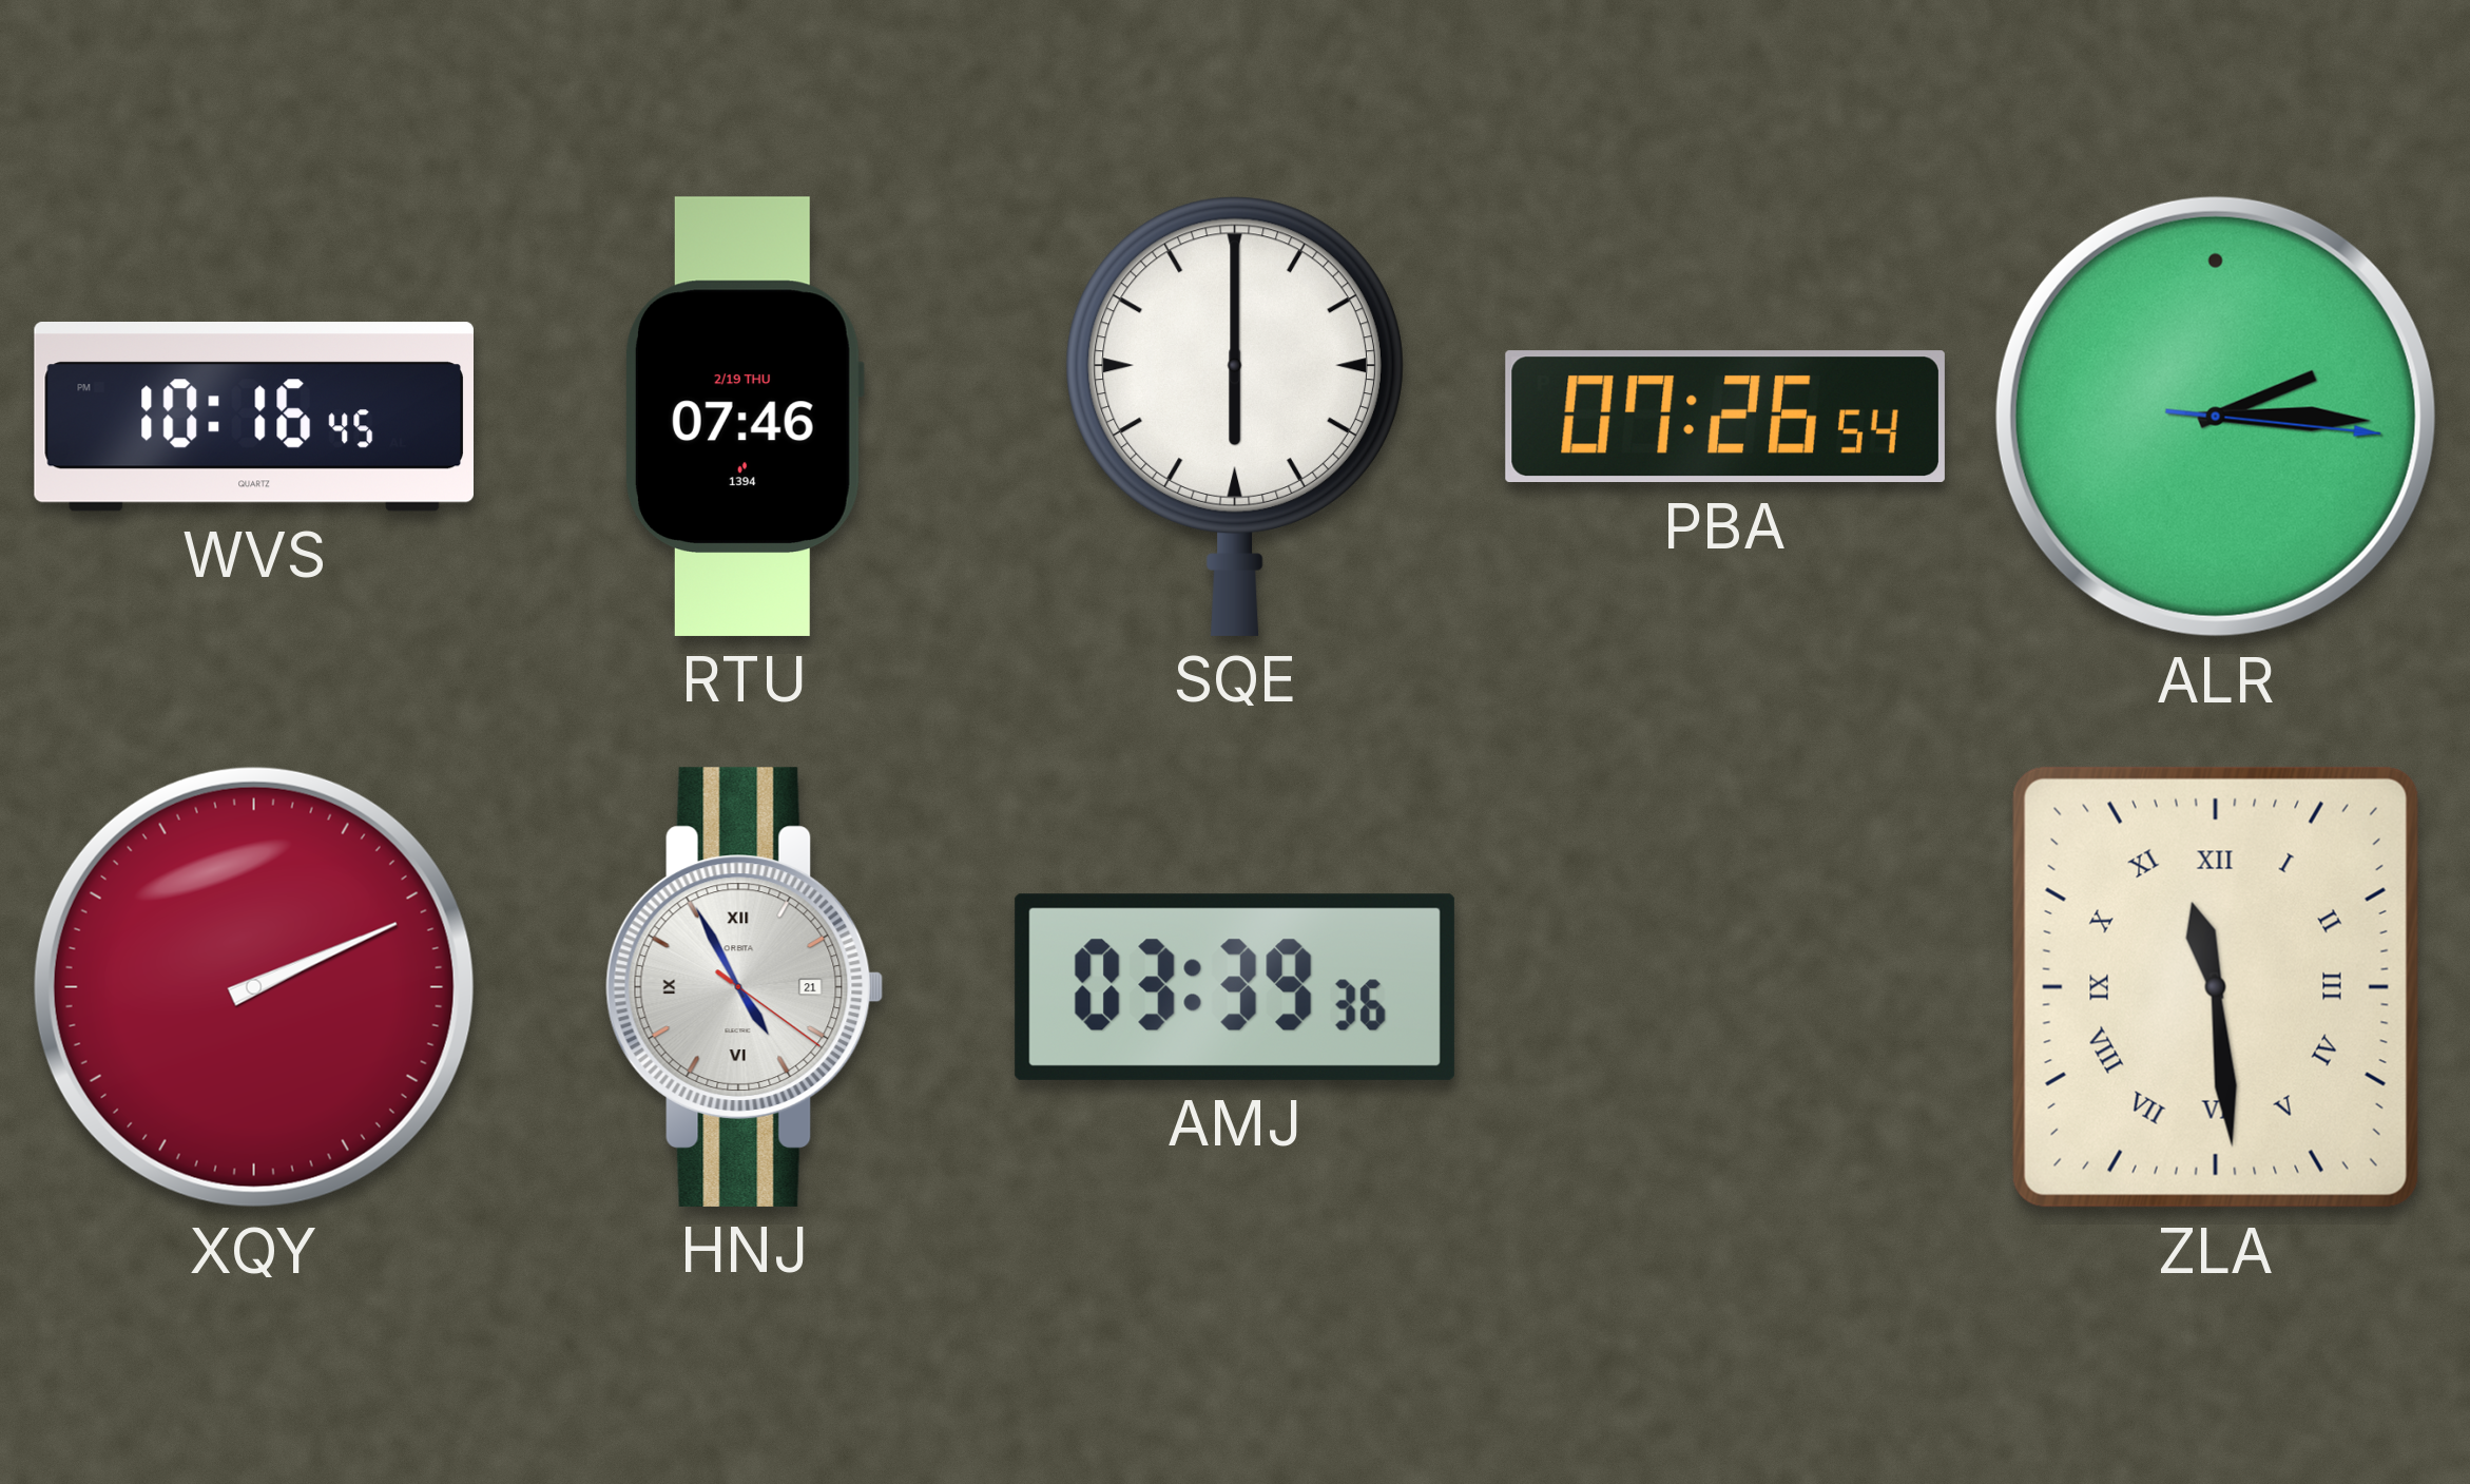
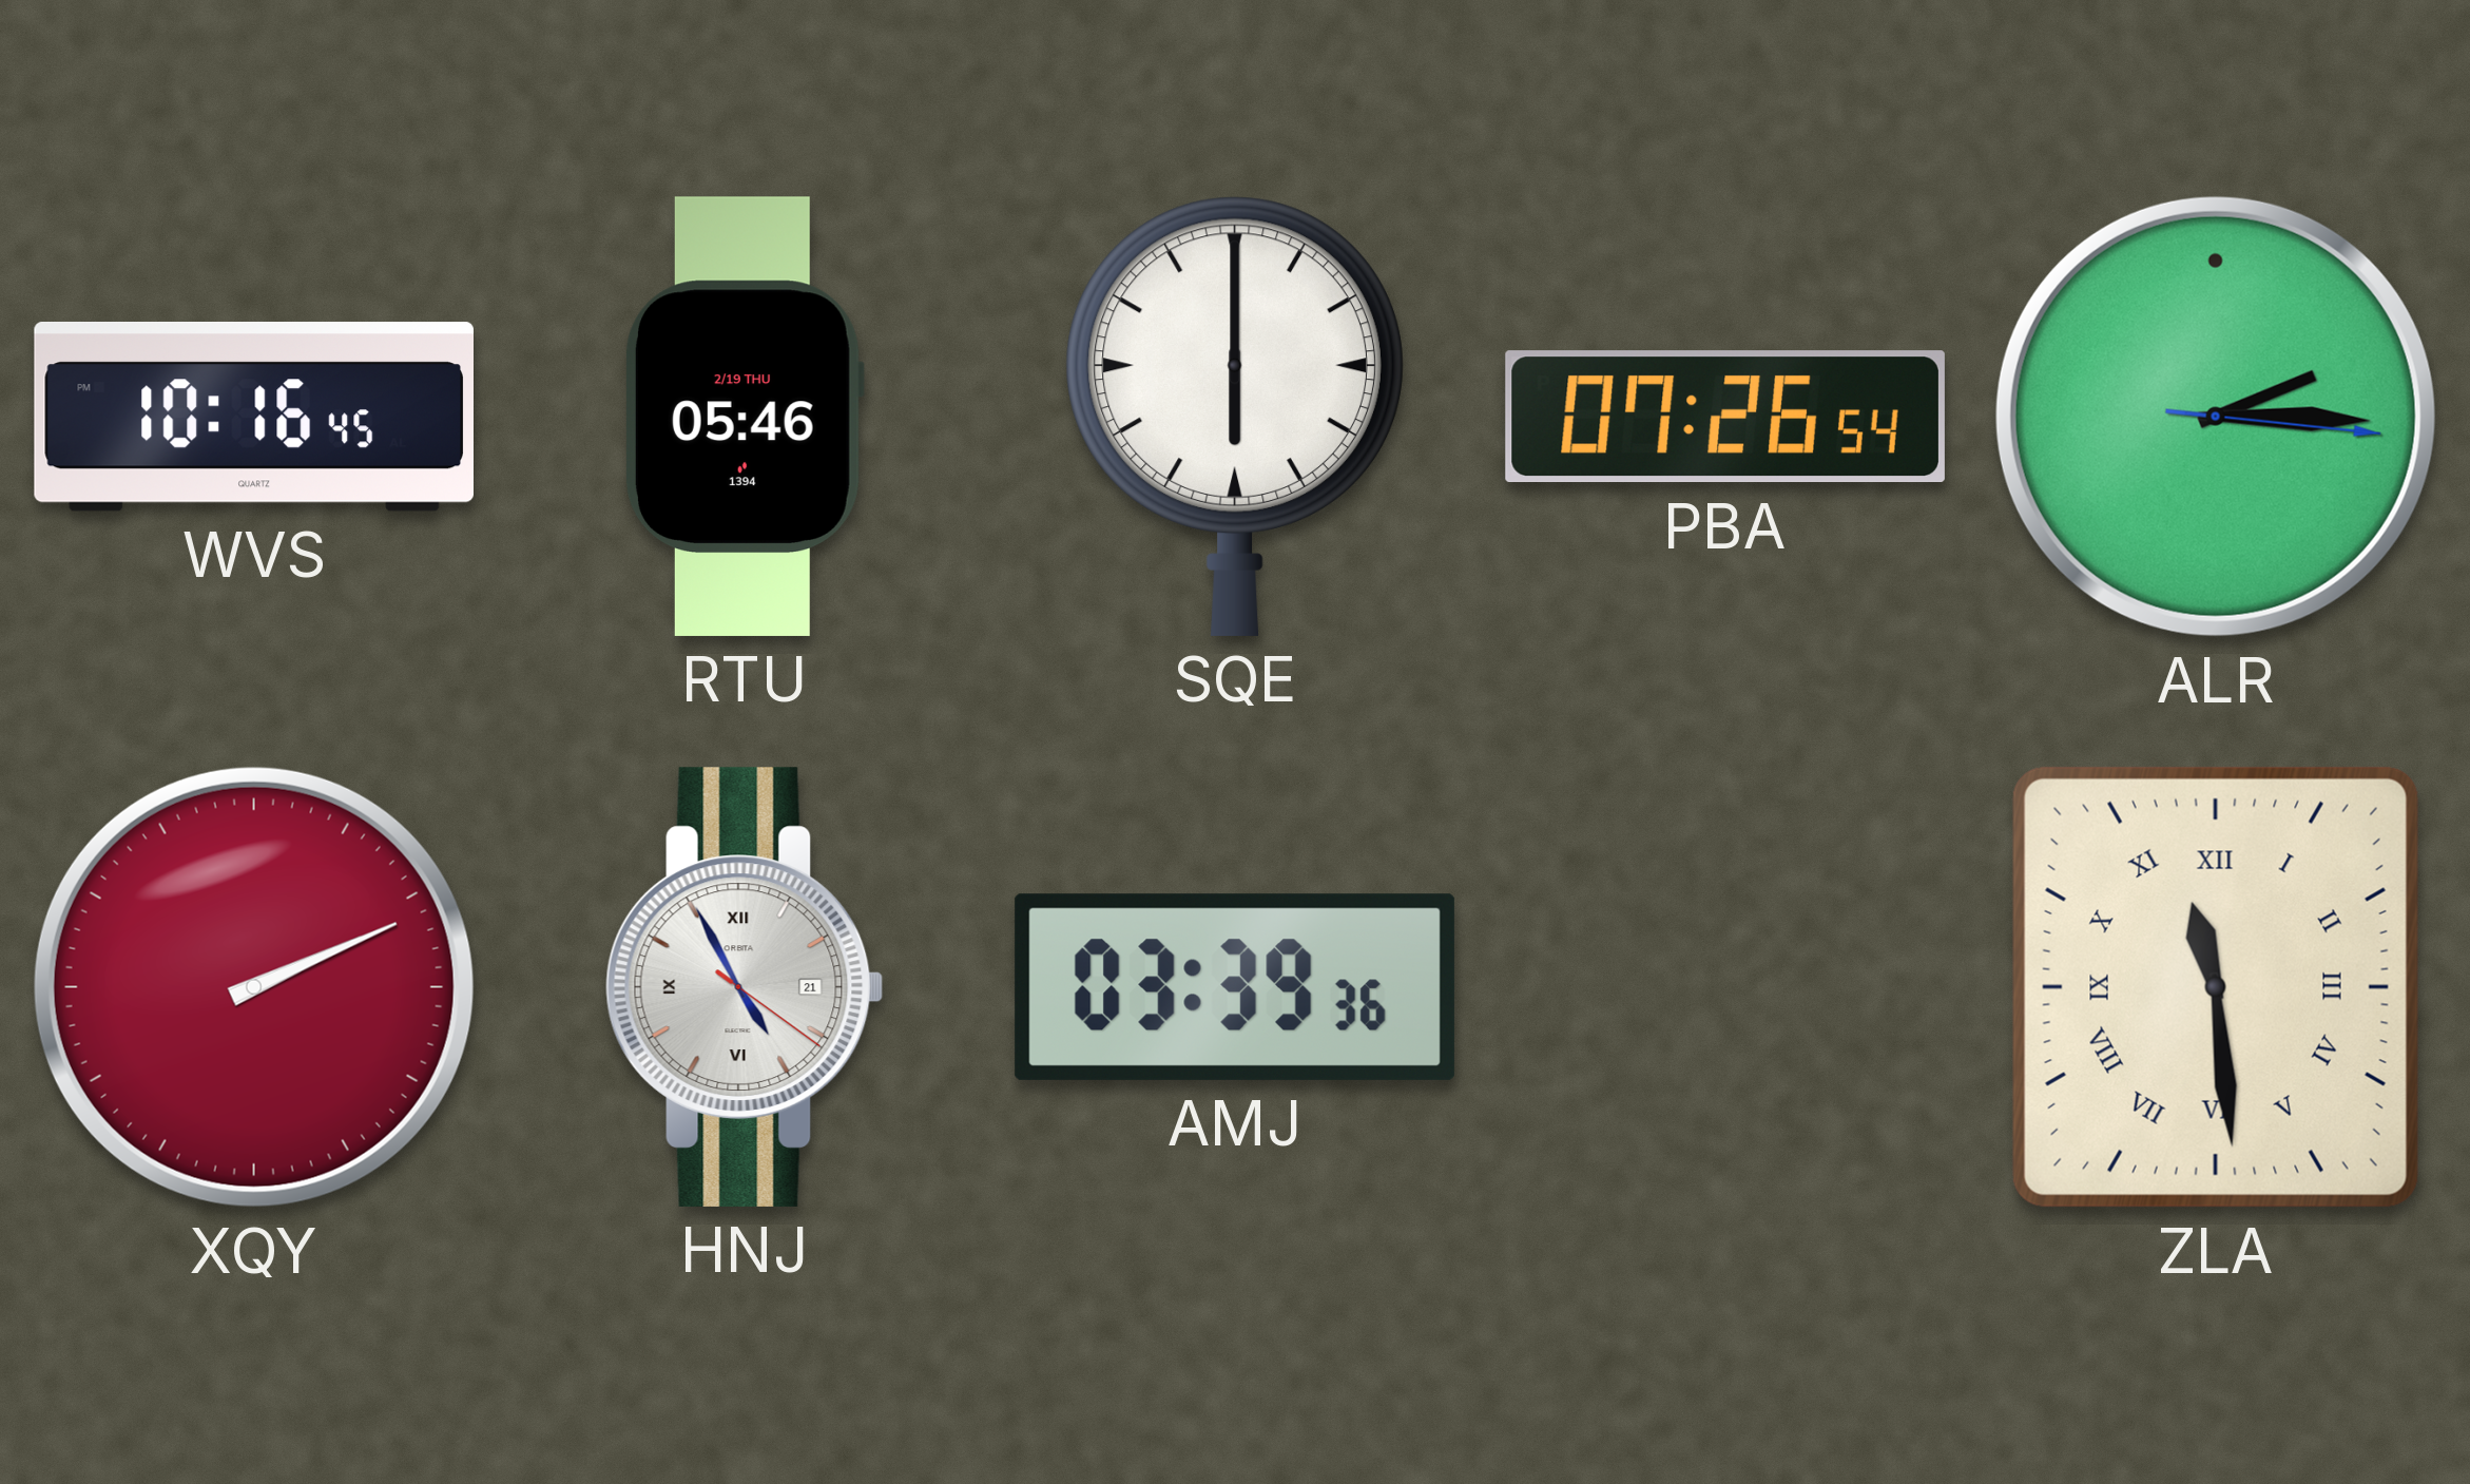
RTU: 07:46 -> 05:46 (744, 417)
